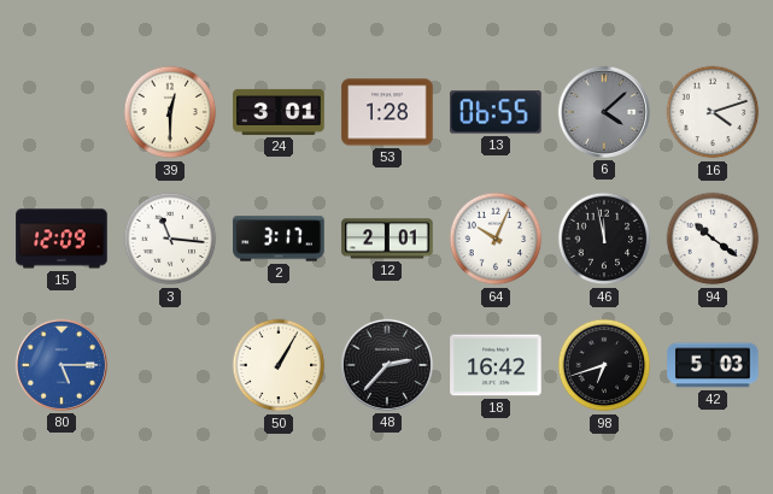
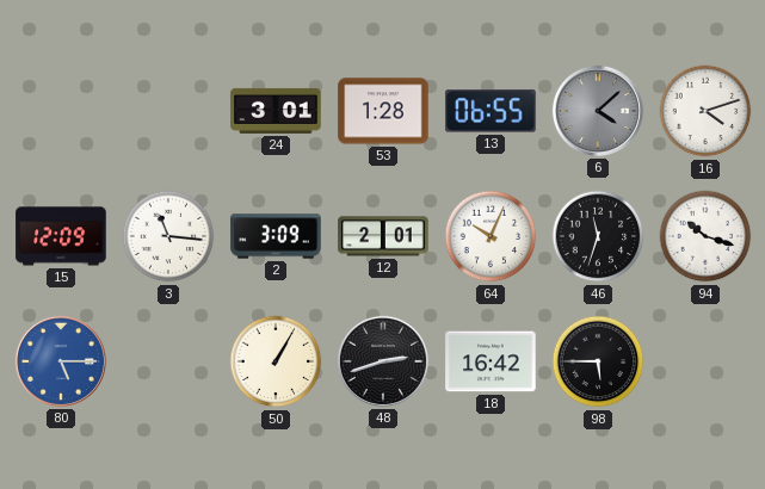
39: 12:30 -> none (170, 112)
2: 3:17 -> 3:09 (276, 236)
46: 11:58 -> 11:33 (598, 236)
94: 10:21 -> 10:18 (705, 236)
48: 2:37 -> 2:42 (383, 361)
98: 6:42 -> 5:45 (598, 361)
42: 5:03 -> none (713, 365)
